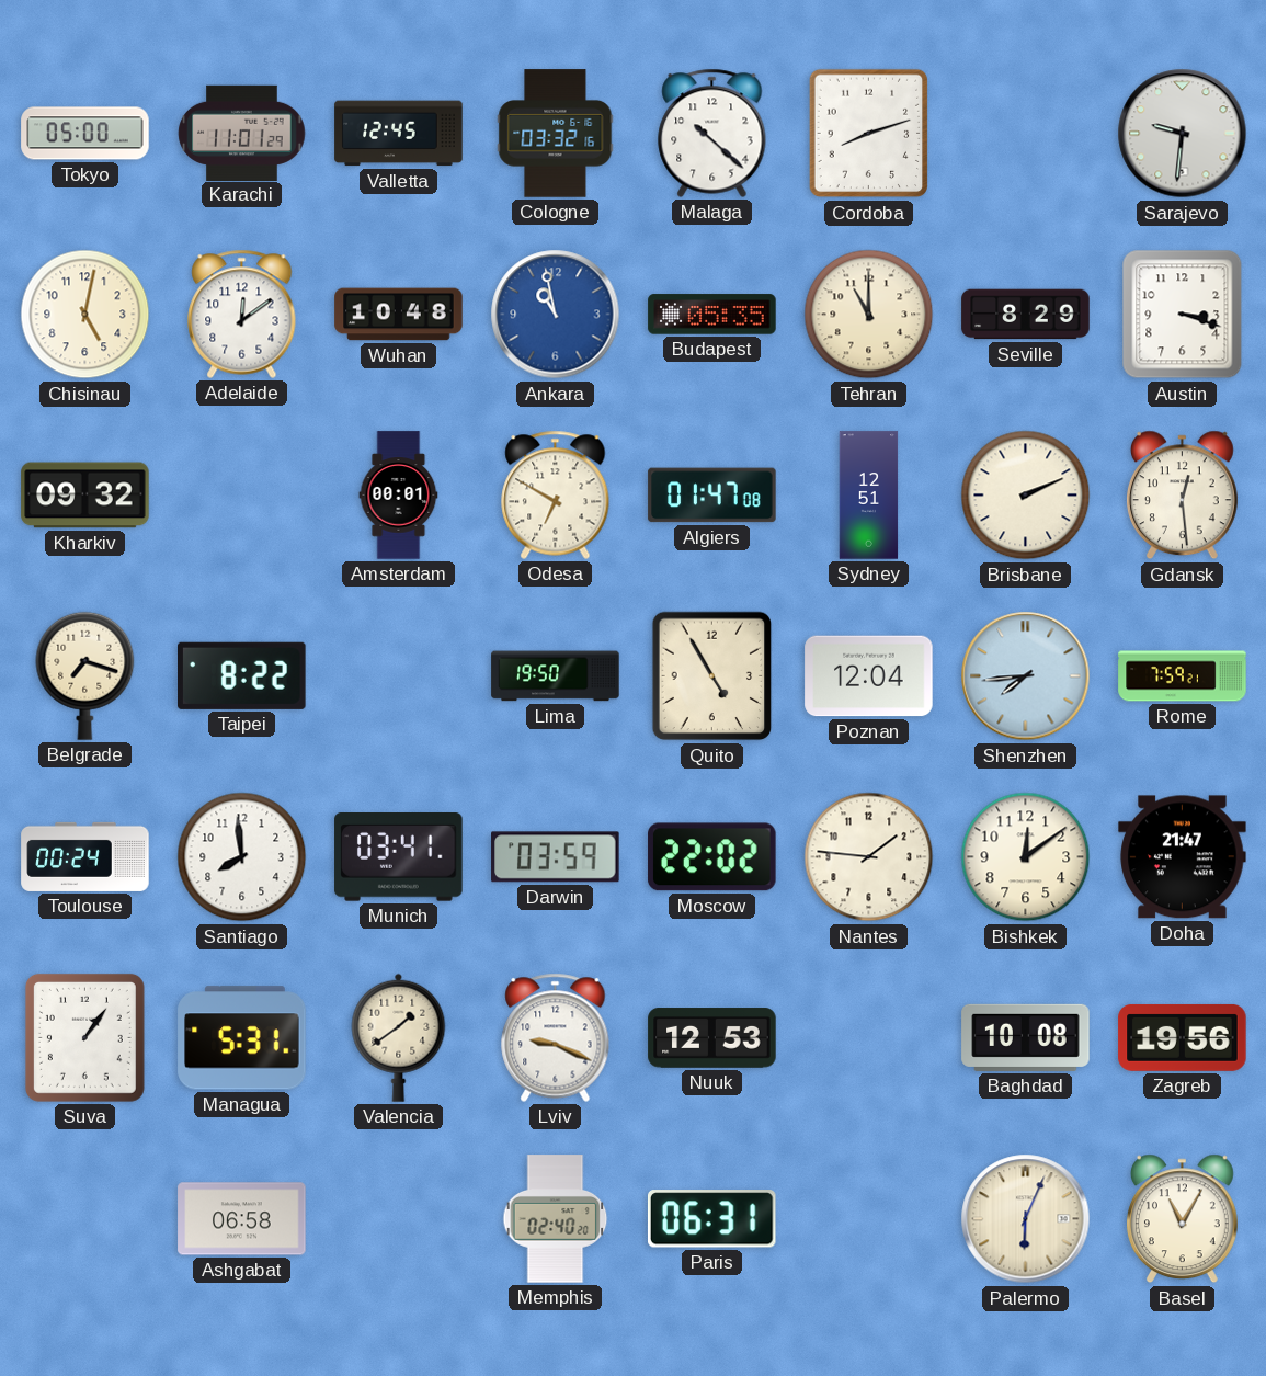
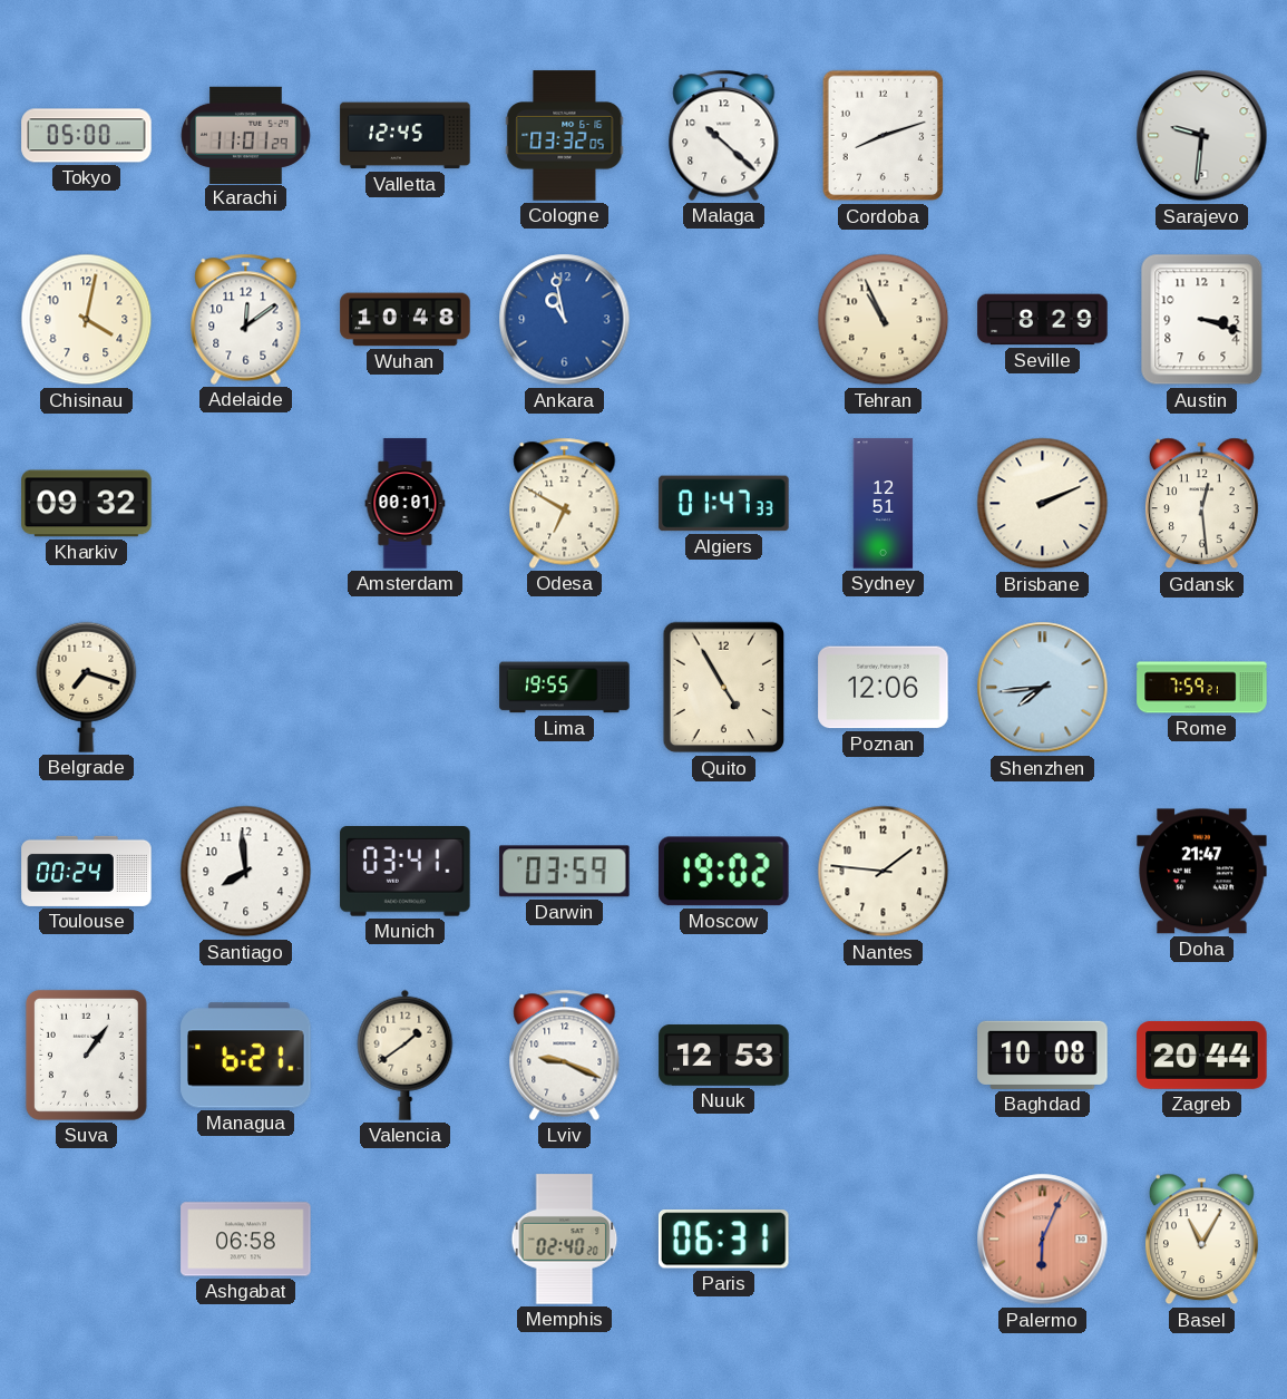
Cologne: 03:32:16 -> 03:32:05 (565, 136)
Chisinau: 5:02 -> 4:02 (87, 320)
Budapest: 05:35 -> none (712, 315)
Tehran: 11:00 -> 10:56 (884, 320)
Algiers: 01:47:08 -> 01:47:33 (724, 504)
Taipei: 8:22 -> none (242, 675)
Lima: 19:50 -> 19:55 (565, 688)
Poznan: 12:04 -> 12:06 (884, 688)
Moscow: 22:02 -> 19:02 (724, 872)
Bishkek: 12:09 -> none (1026, 857)
Managua: 5:31 -> 6:21 (246, 1056)
Zagreb: 19:56 -> 20:44 (1202, 1055)
Palermo dial: cream -> salmon (1043, 1240)
